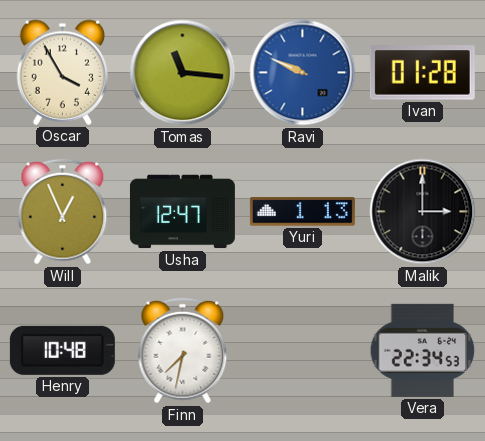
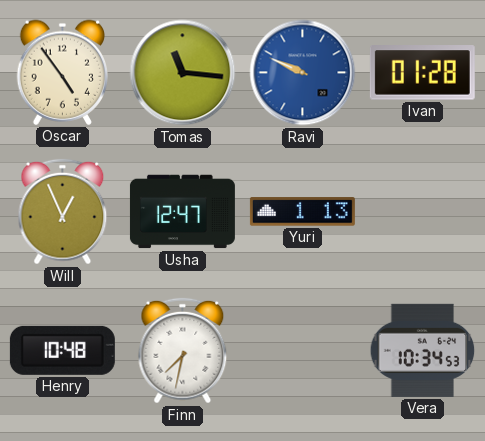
Oscar: 3:55 -> 4:54 (62, 72)
Malik: 3:00 -> none (423, 212)
Vera: 22:34 -> 10:34 (423, 350)
